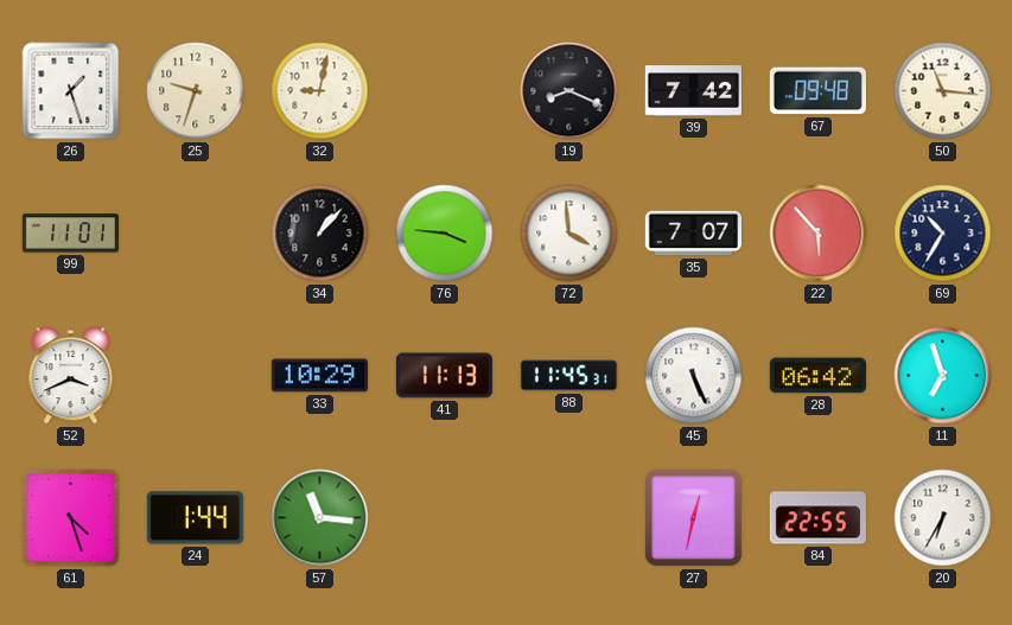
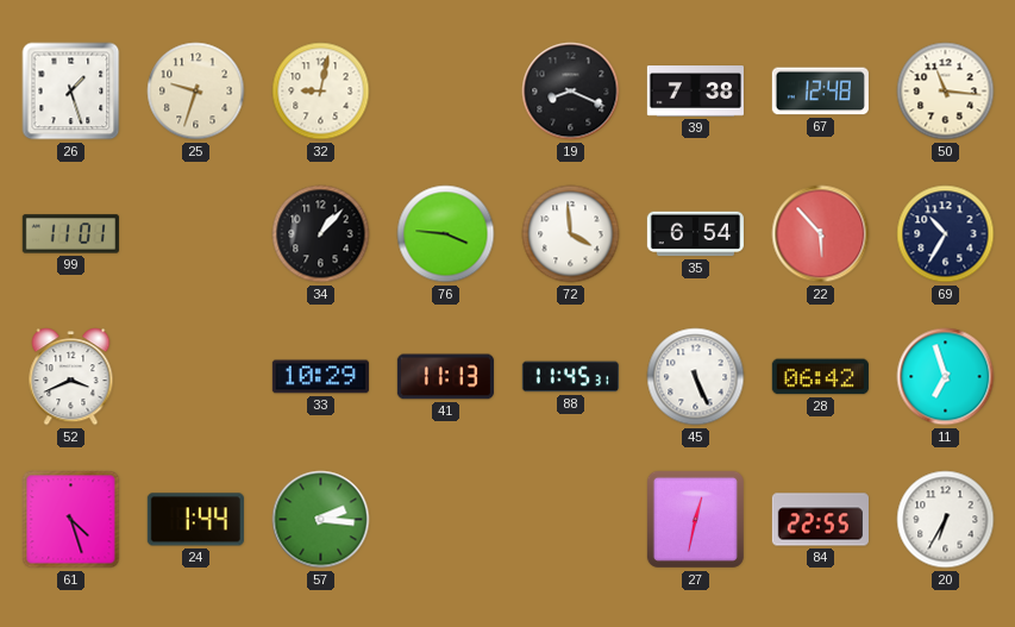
39: 7:42 -> 7:38 (695, 92)
67: 09:48 -> 12:48 (820, 92)
35: 7:07 -> 6:54 (695, 234)
57: 11:16 -> 2:16 (321, 520)
